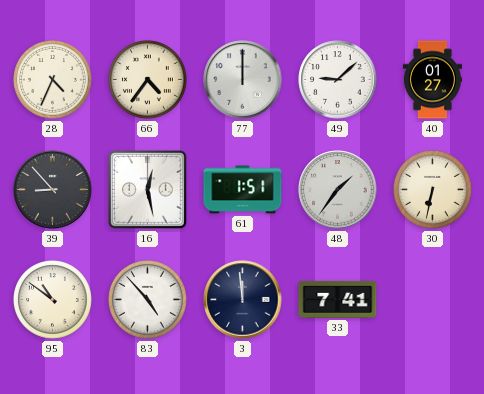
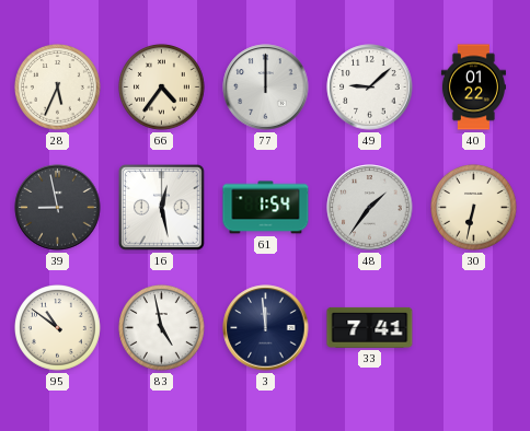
28: 4:34 -> 5:34 (58, 88)
40: 01:27 -> 01:22 (473, 88)
39: 8:53 -> 8:58 (58, 208)
61: 1:51 -> 1:54 (266, 208)
83: 4:53 -> 4:58 (162, 328)
